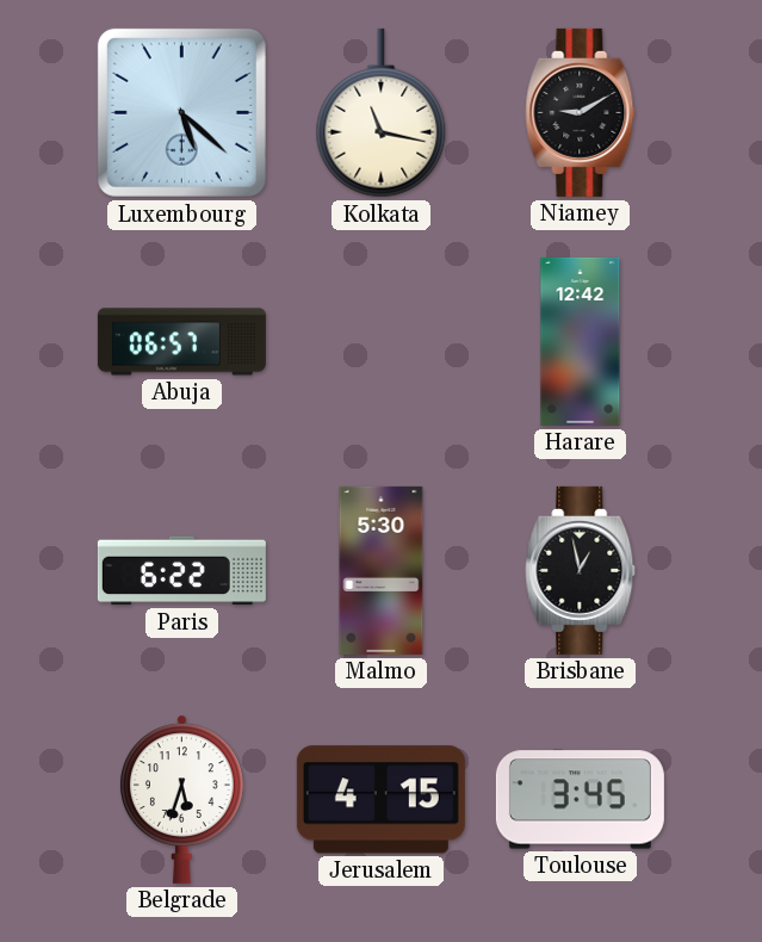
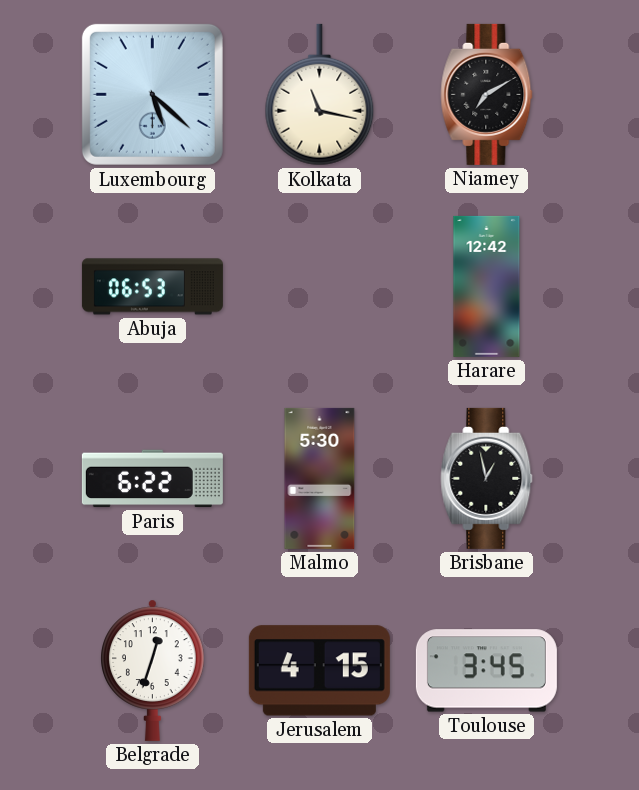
Niamey: 9:10 -> 7:10 (487, 94)
Abuja: 06:57 -> 06:53 (152, 287)
Belgrade: 5:33 -> 12:33 (153, 670)
